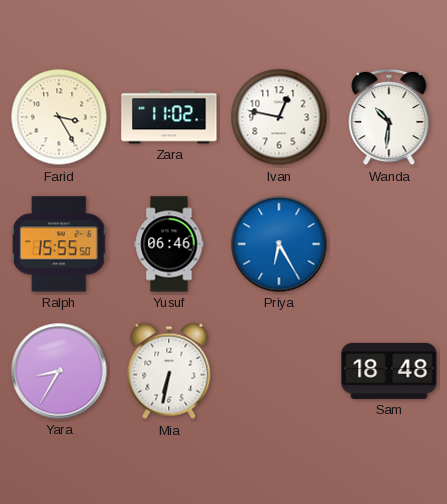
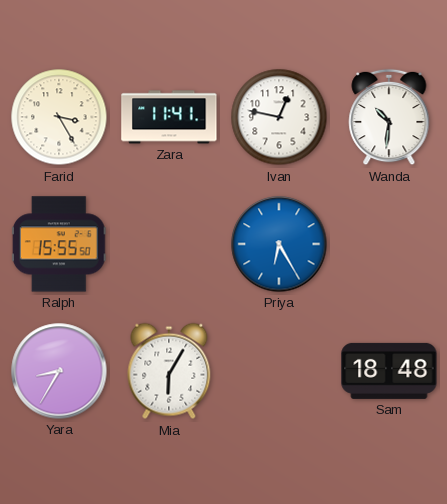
Zara: 11:02 -> 11:41 (169, 117)
Yusuf: 06:46 -> none (169, 244)
Mia: 6:32 -> 6:05 (169, 371)
